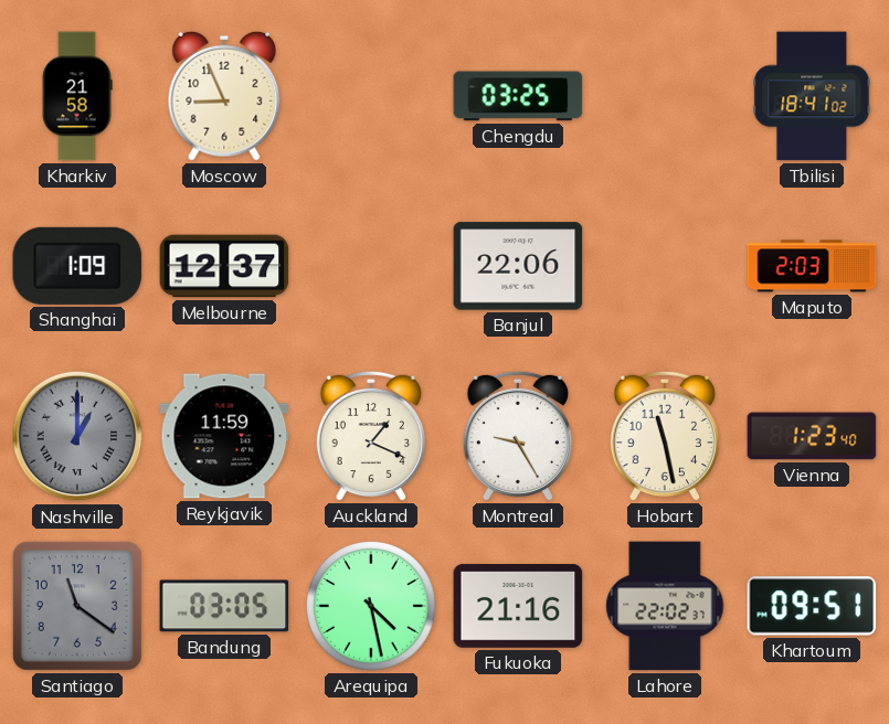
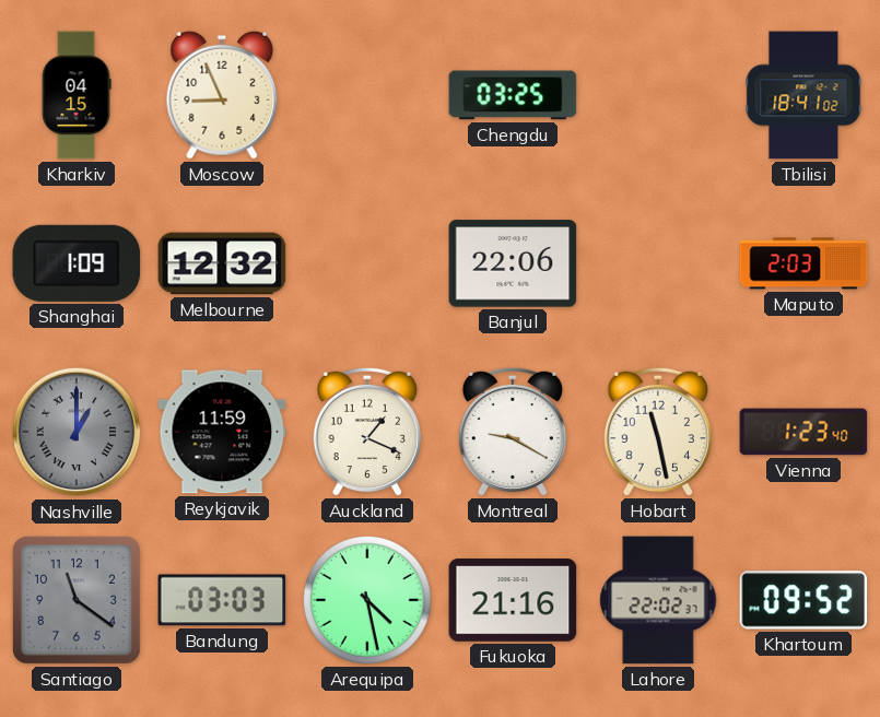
Kharkiv: 21:58 -> 04:15 (77, 95)
Melbourne: 12:37 -> 12:32 (222, 263)
Montreal: 9:25 -> 9:20 (512, 432)
Bandung: 03:05 -> 03:03 (222, 600)
Khartoum: 09:51 -> 09:52 (803, 600)
